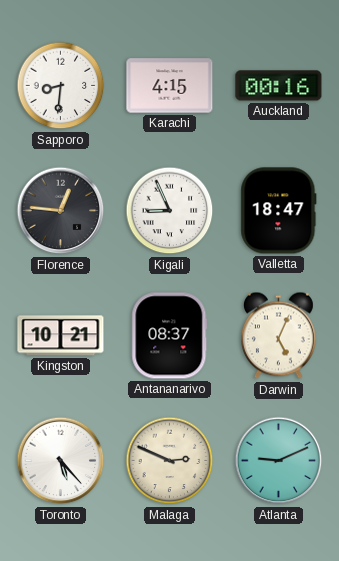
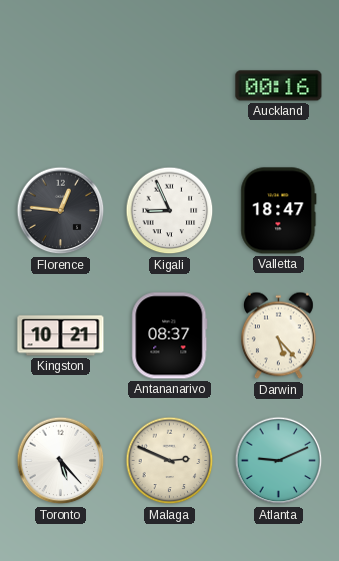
Sapporo: 8:31 -> none (61, 86)
Karachi: 4:15 -> none (170, 86)
Darwin: 5:04 -> 5:23 (278, 336)
